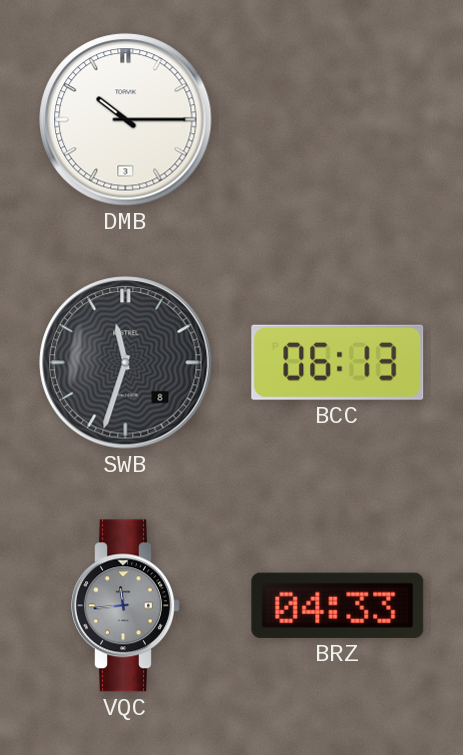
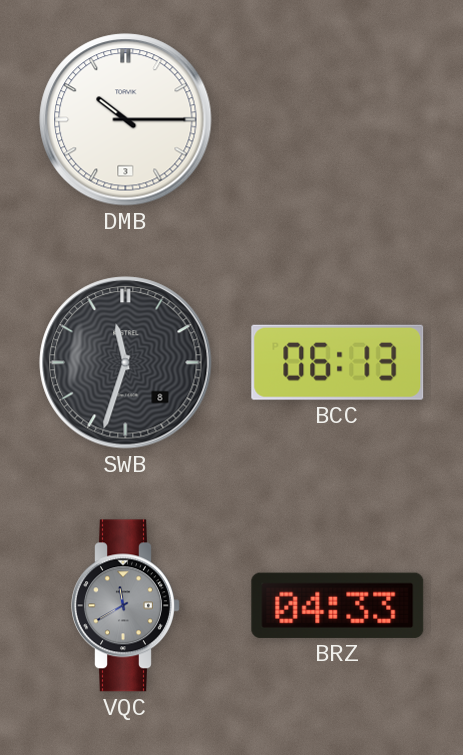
VQC: 11:44 -> 11:40 (126, 606)
